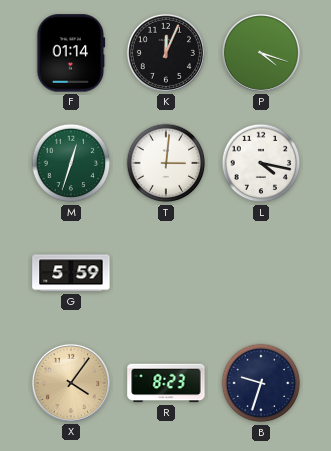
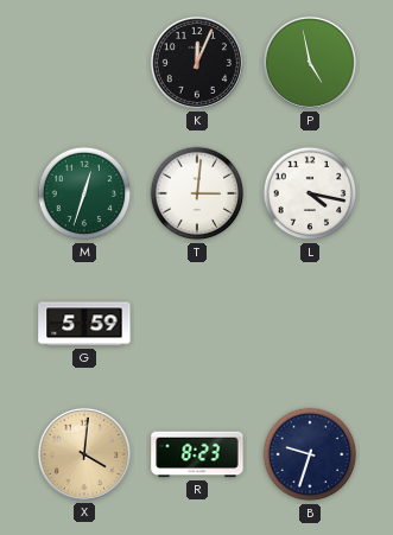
F: 01:14 -> none (71, 53)
P: 4:18 -> 4:58 (310, 63)
X: 4:06 -> 4:01 (84, 454)
